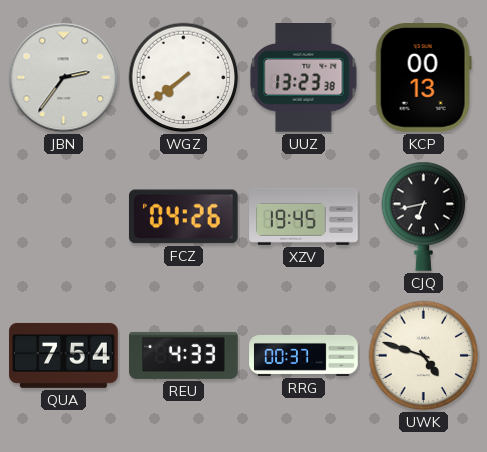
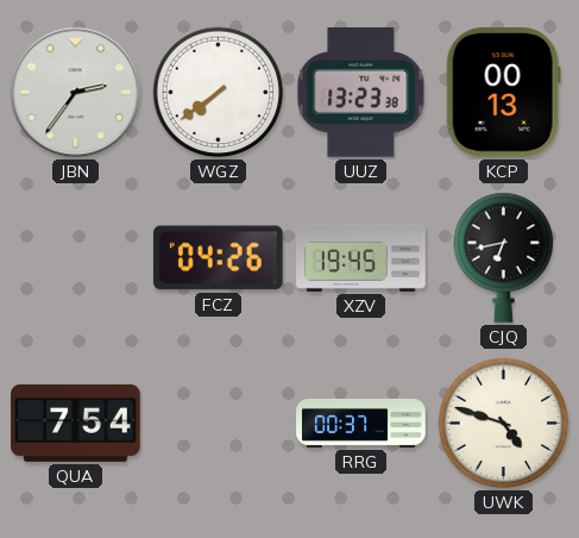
REU: 4:33 -> none (184, 355)
